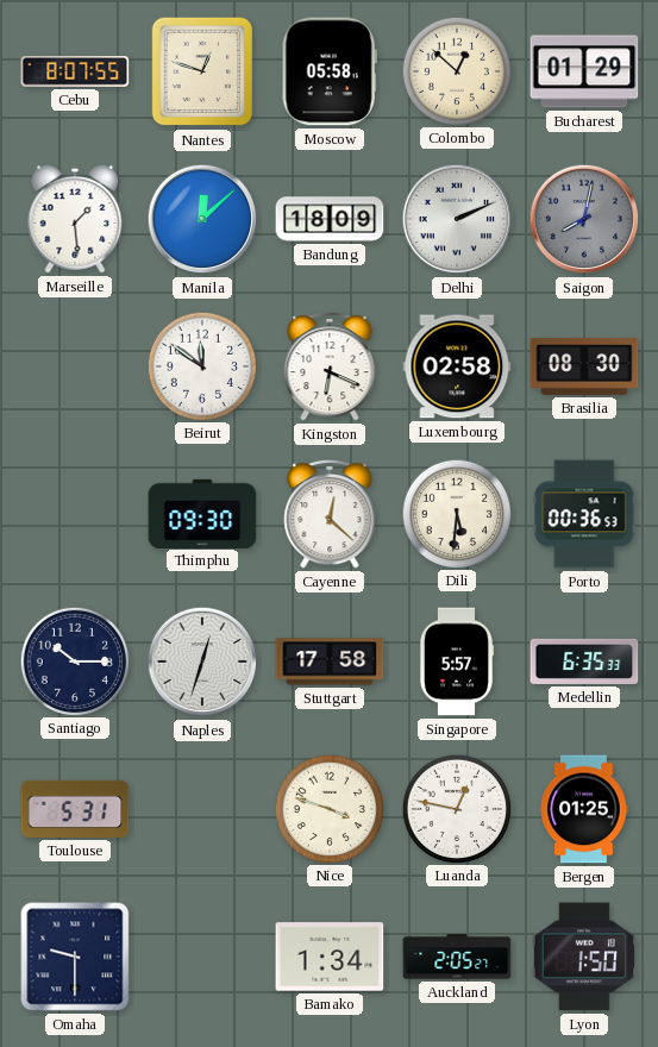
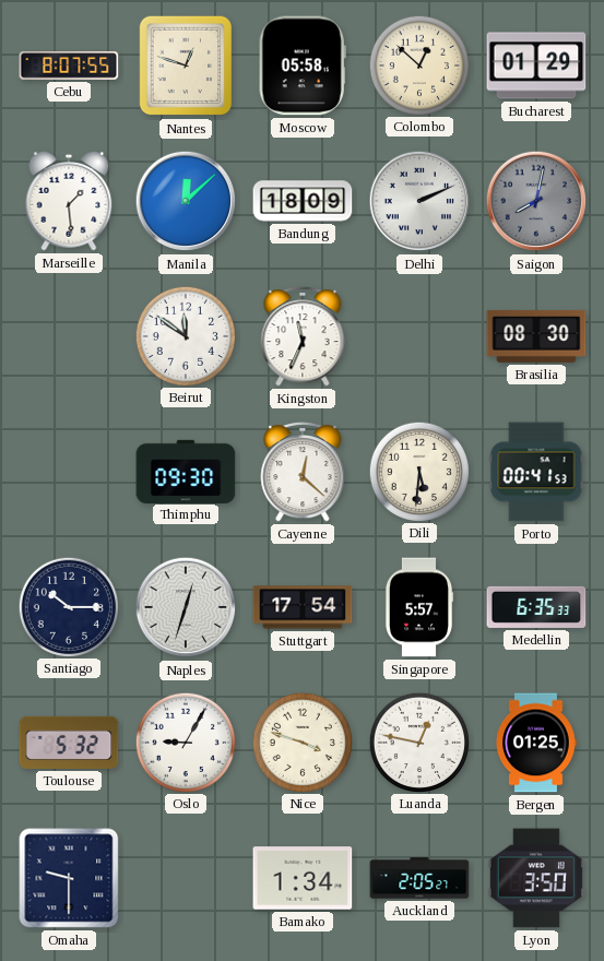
Kingston: 6:19 -> 11:34 (303, 337)
Luxembourg: 02:58 -> none (457, 366)
Porto: 00:36 -> 00:41 (536, 472)
Stuttgart: 17:58 -> 17:54 (303, 607)
Toulouse: 5:31 -> 5:32 (69, 743)
Oslo: none -> 9:05 (185, 741)
Lyon: 1:50 -> 3:50 (536, 878)
